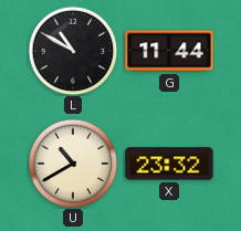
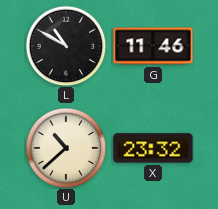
G: 11:44 -> 11:46 (153, 46)
U: 10:40 -> 10:38 (66, 148)
